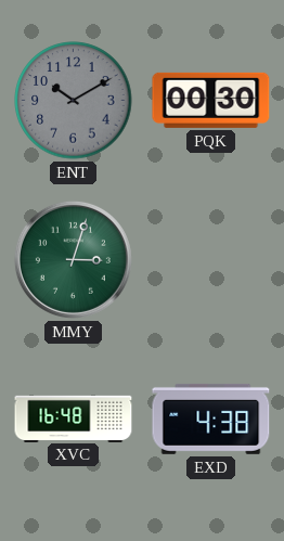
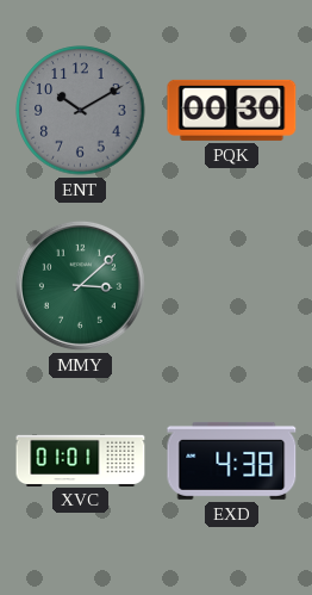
MMY: 3:03 -> 3:08 (80, 285)
XVC: 16:48 -> 01:01 (81, 460)
